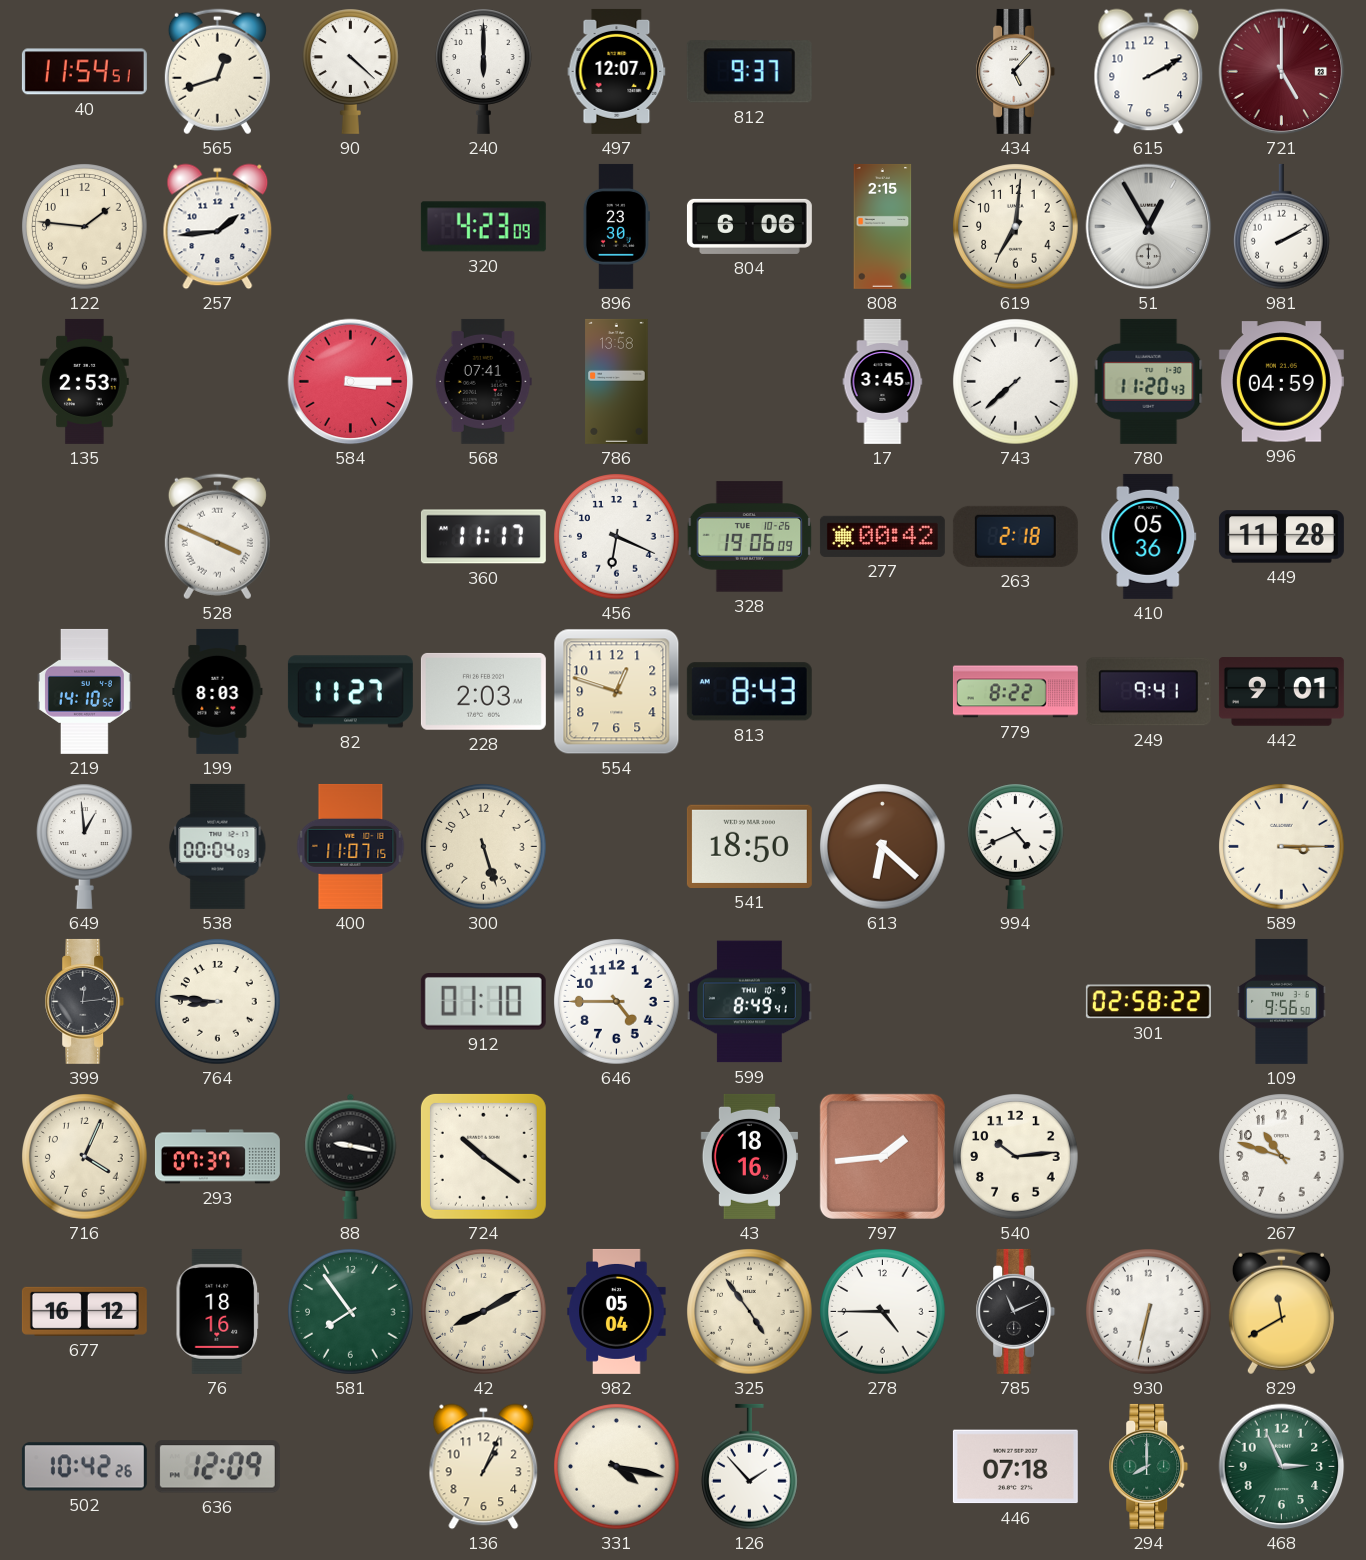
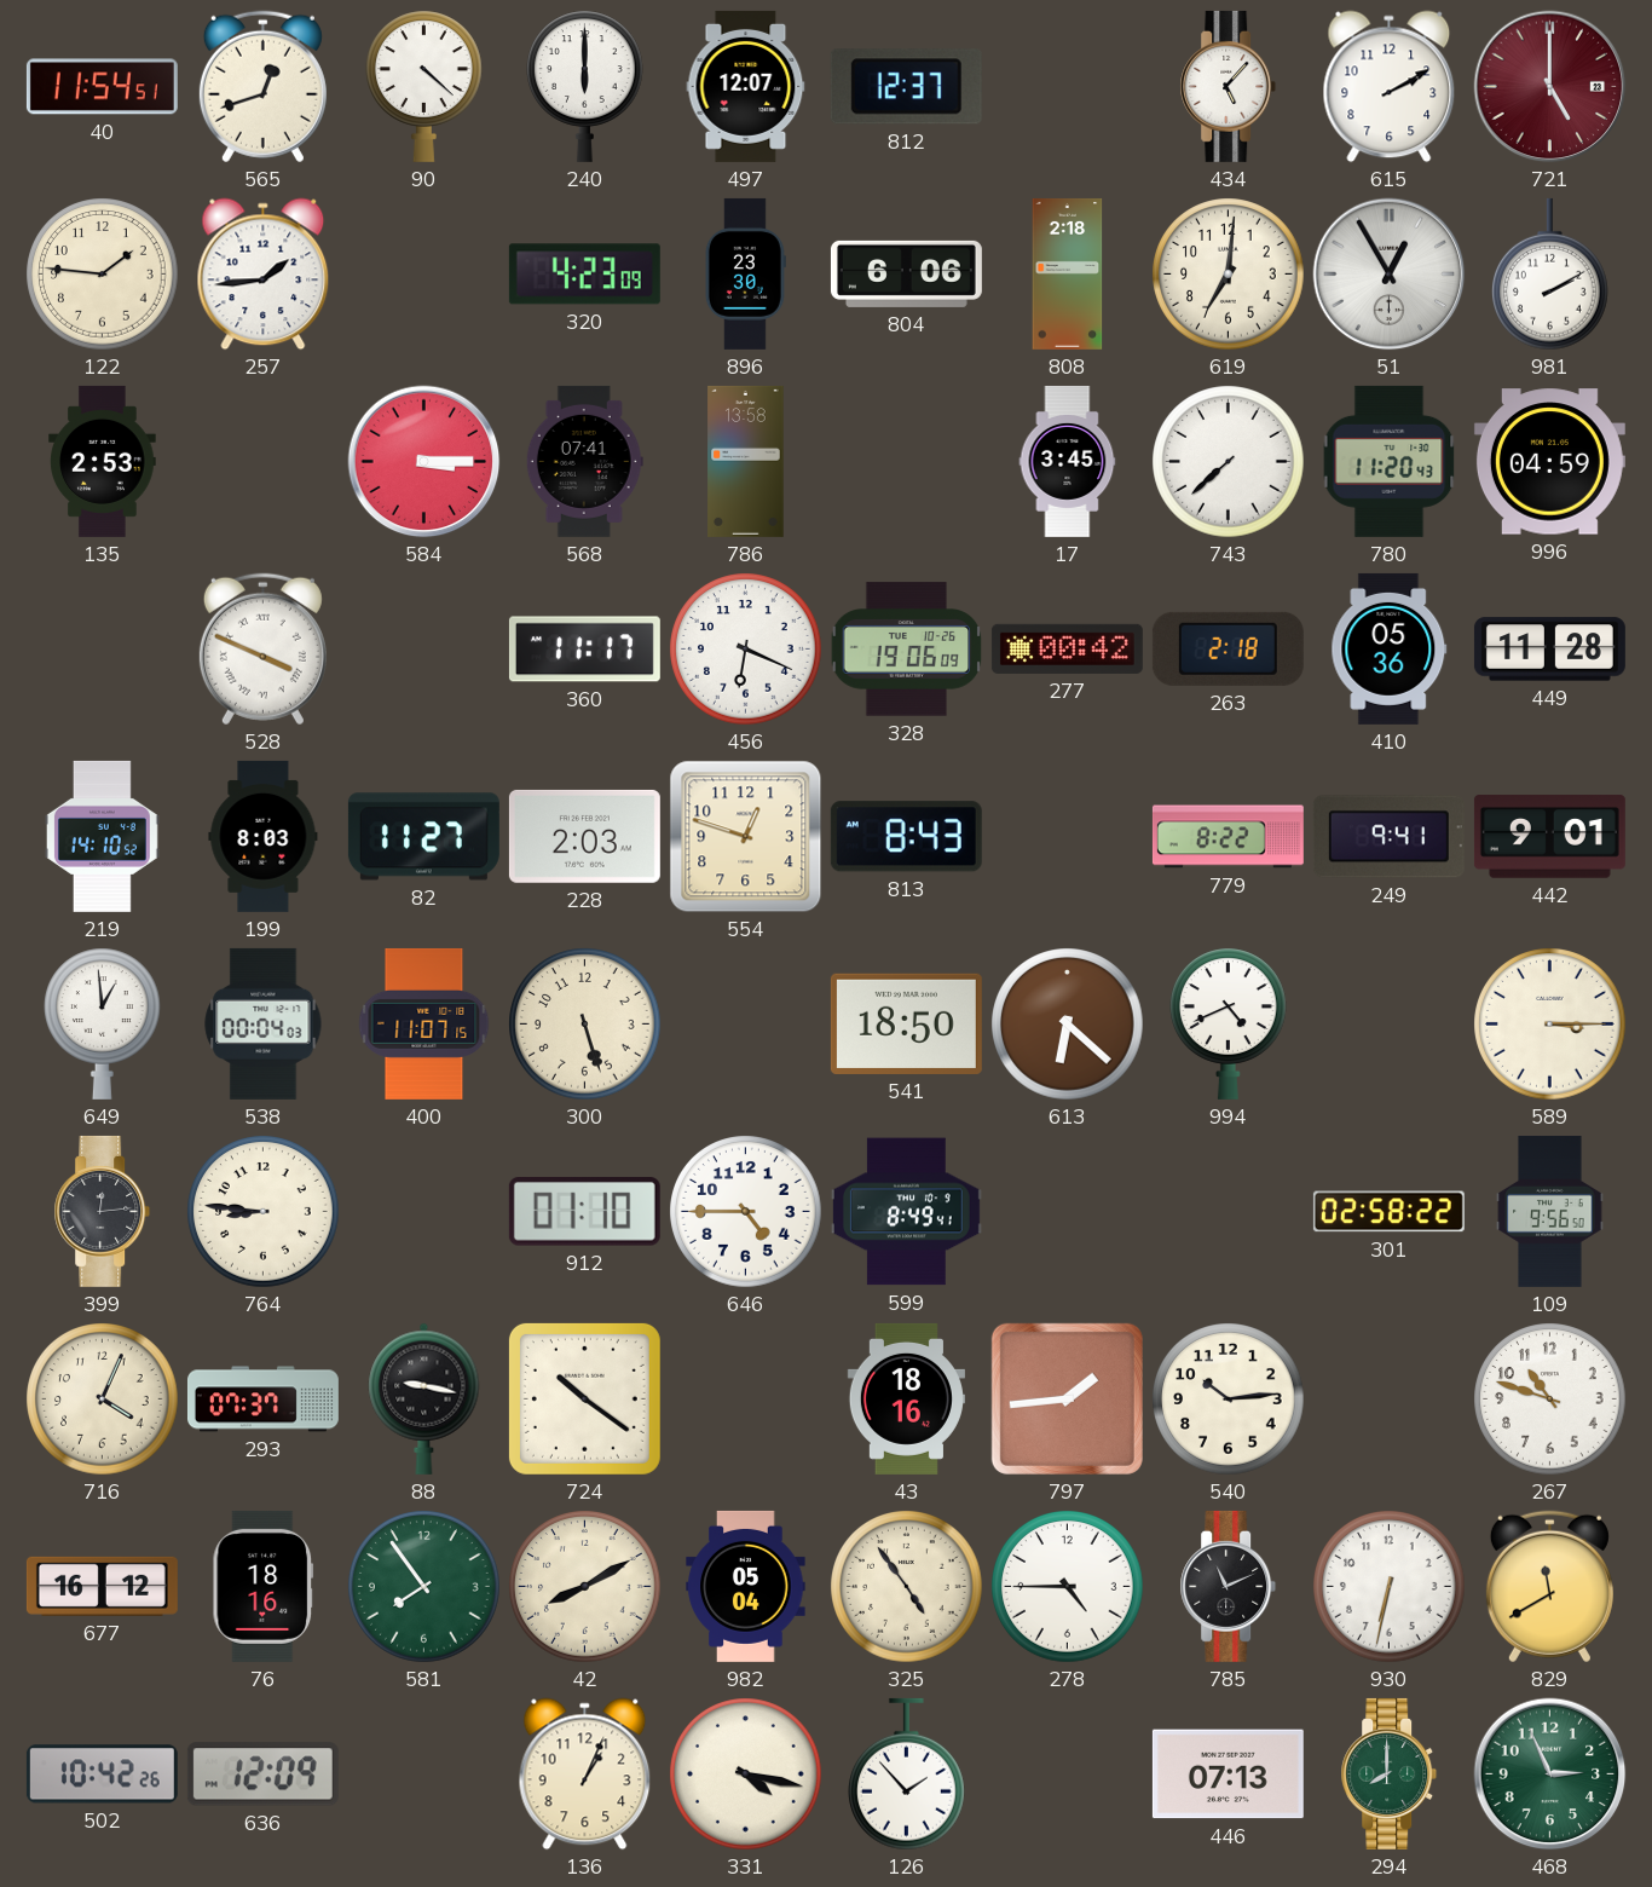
812: 9:37 -> 12:37 (906, 87)
808: 2:15 -> 2:18 (1068, 273)
446: 07:18 -> 07:13 (1228, 1775)
